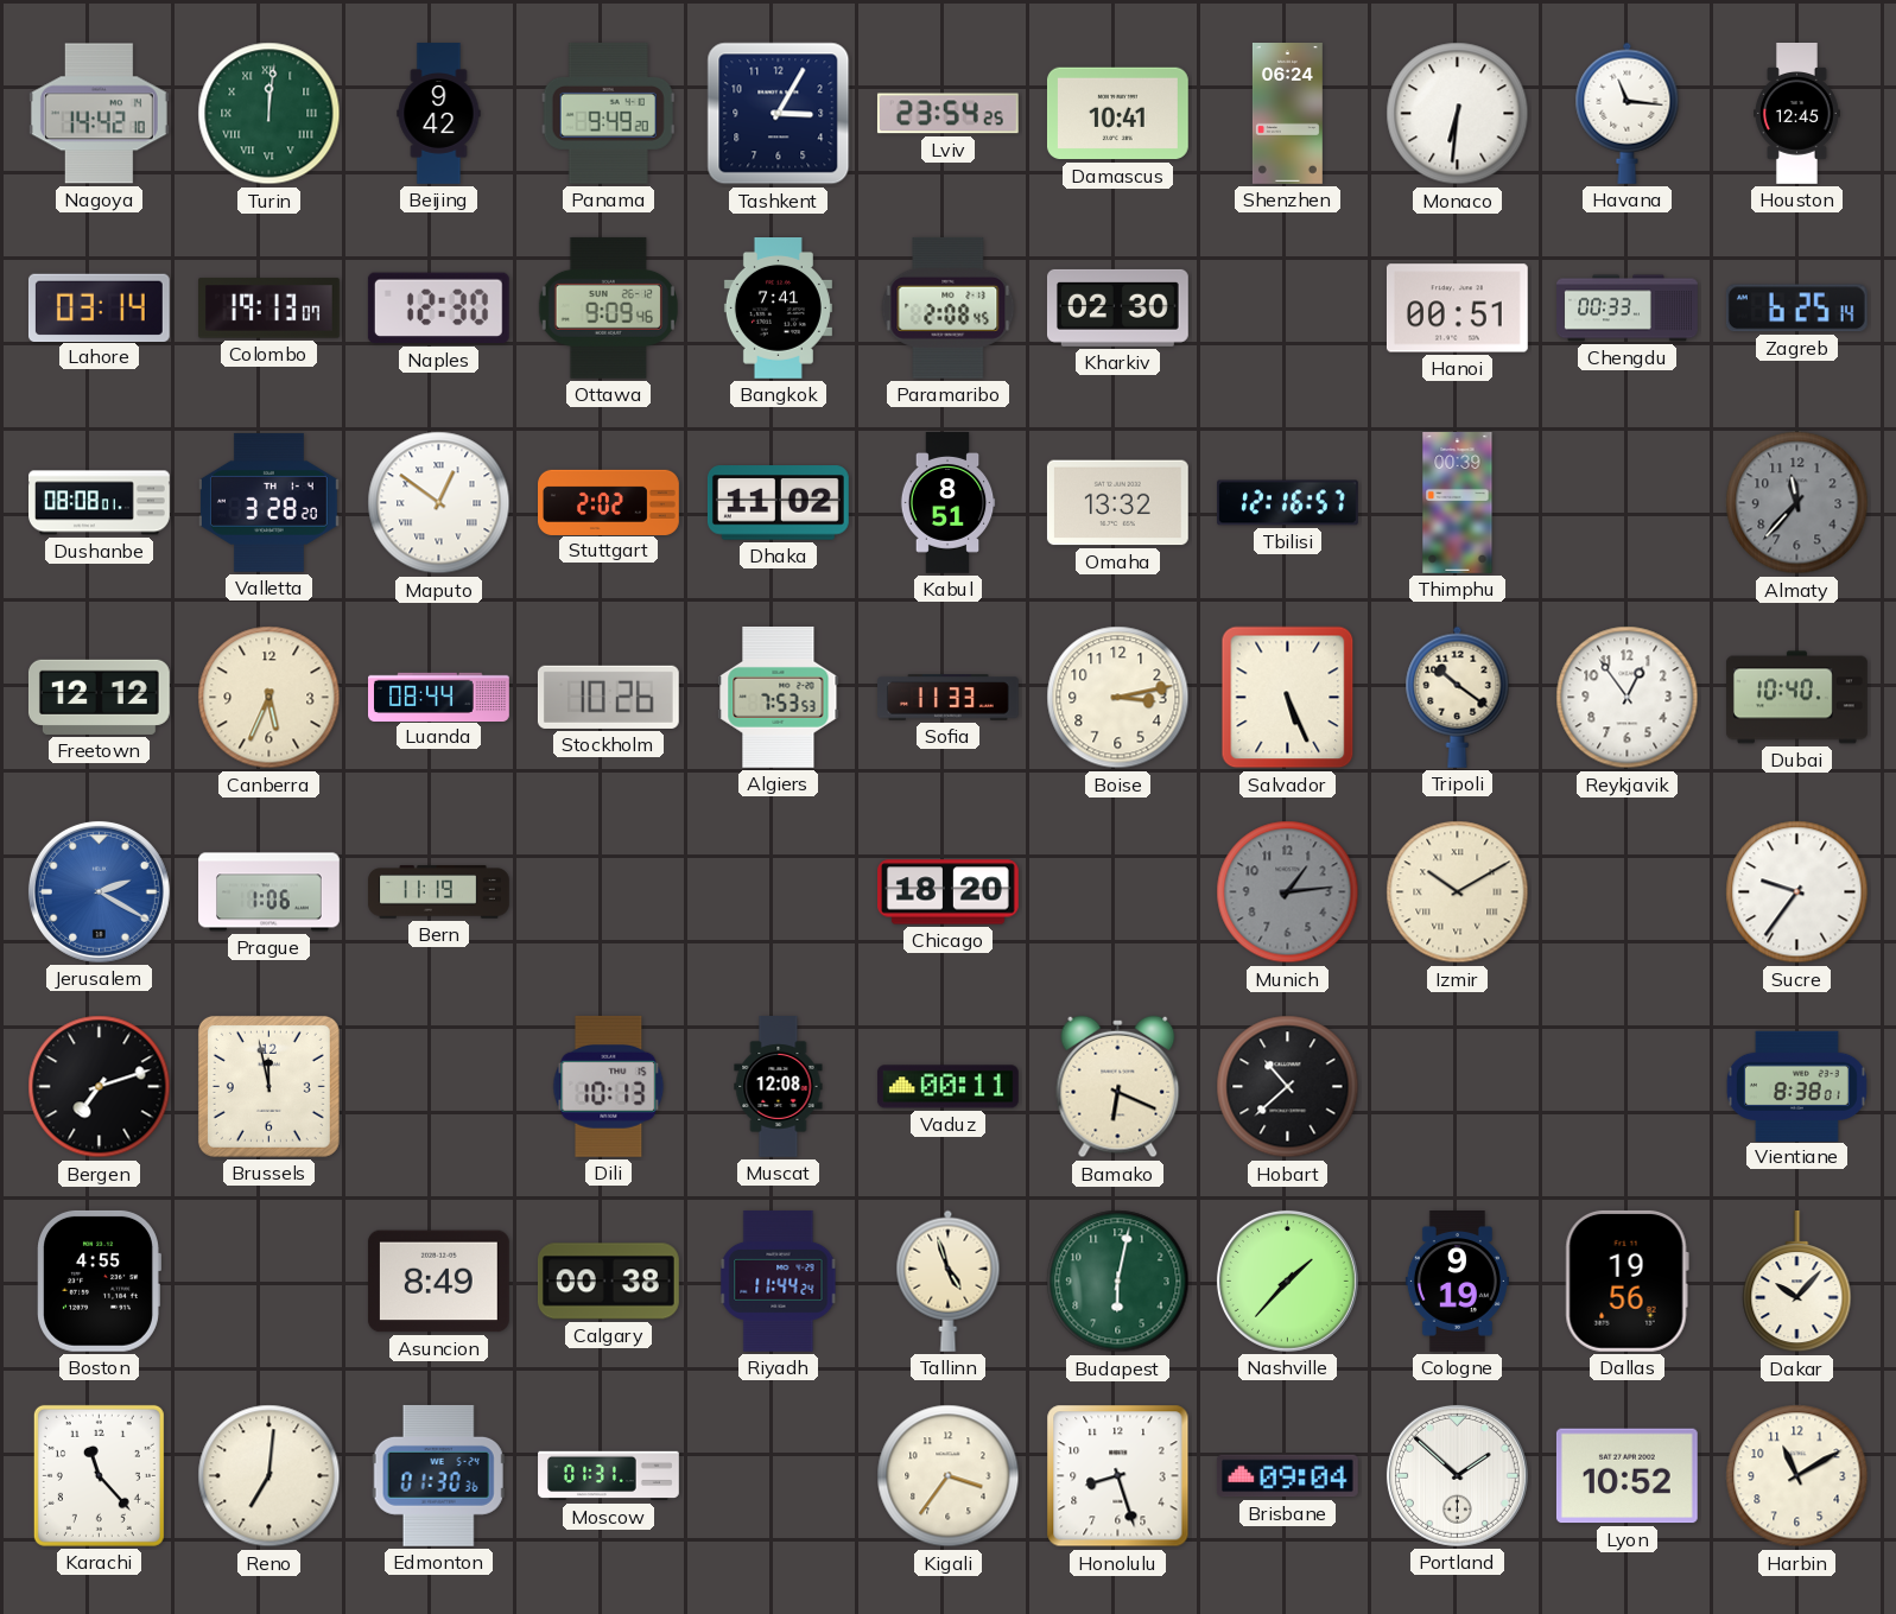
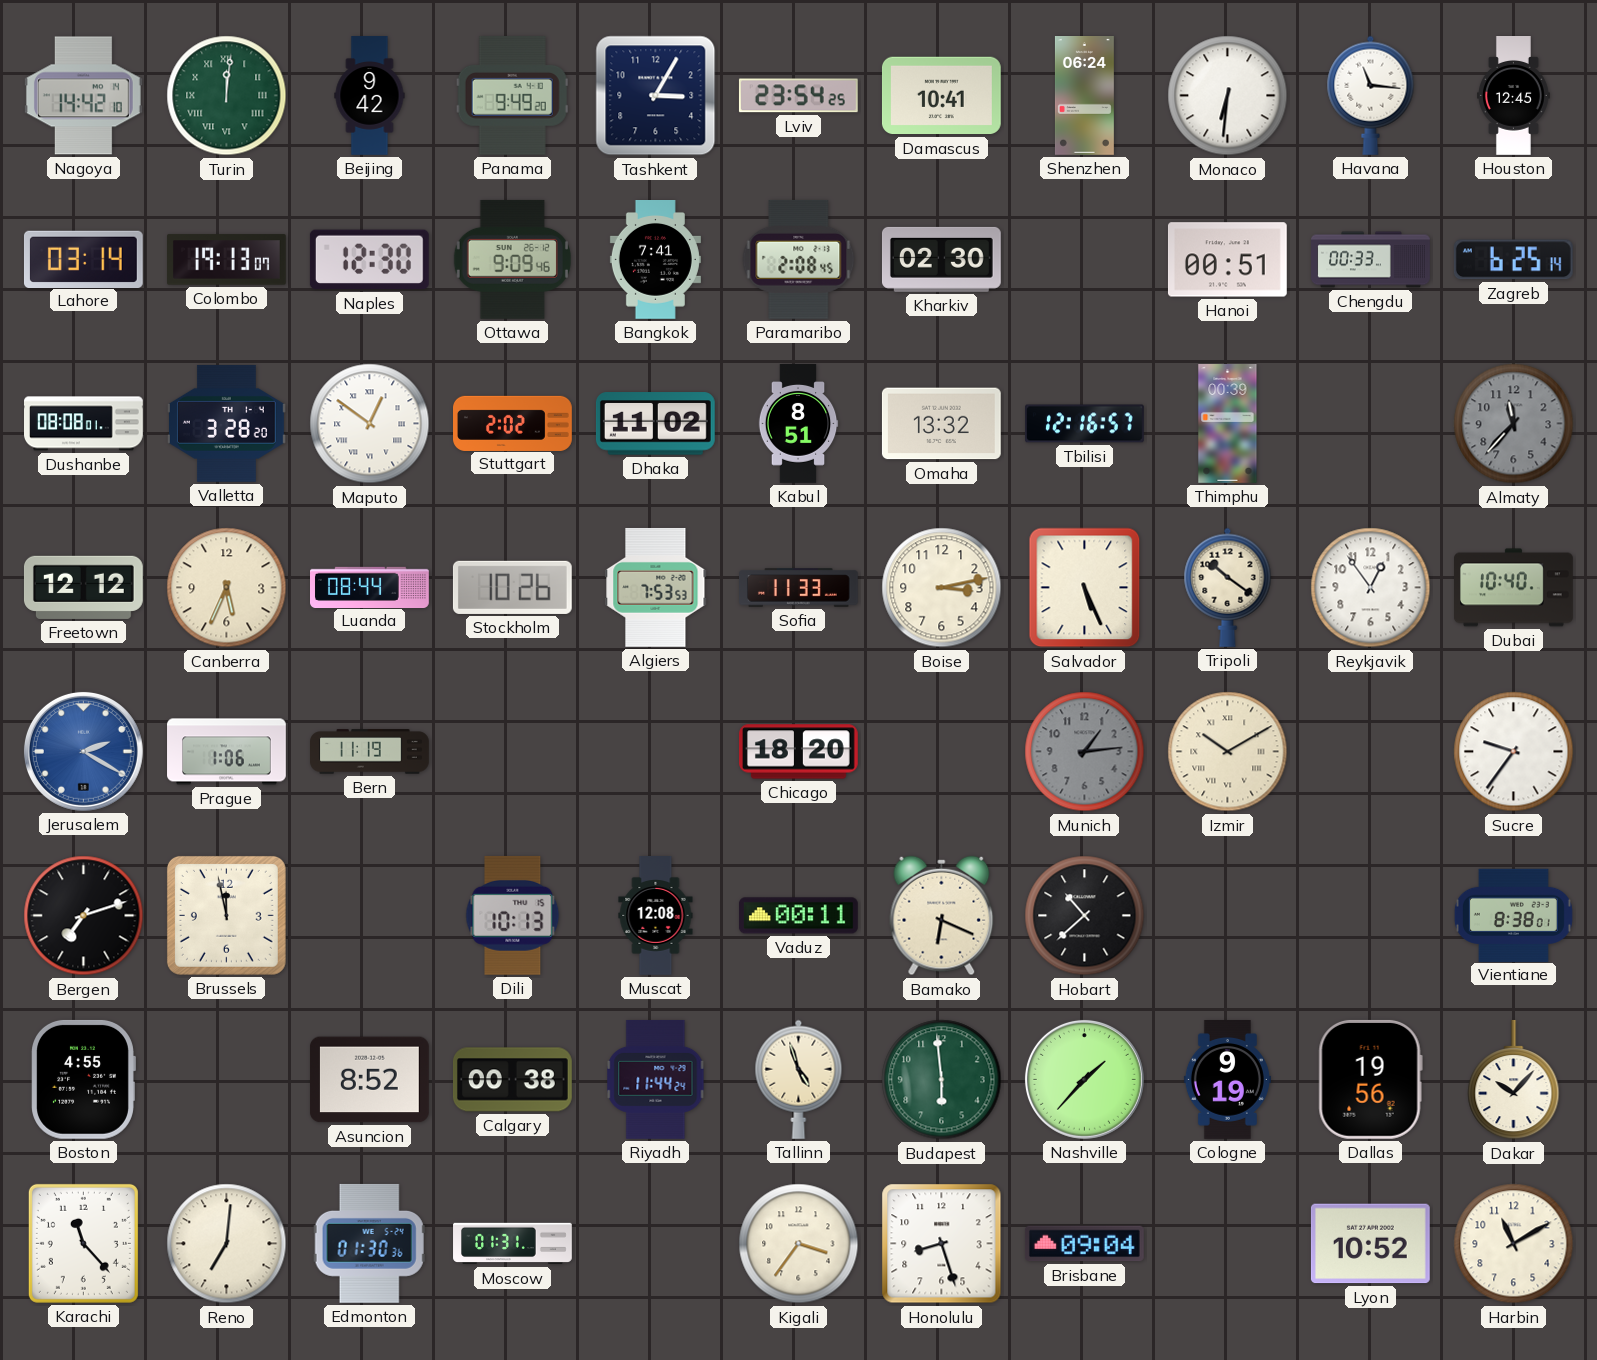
Asuncion: 8:49 -> 8:52 (369, 1080)
Budapest: 6:02 -> 5:59 (942, 1080)
Portland: 1:52 -> none (1457, 1475)
